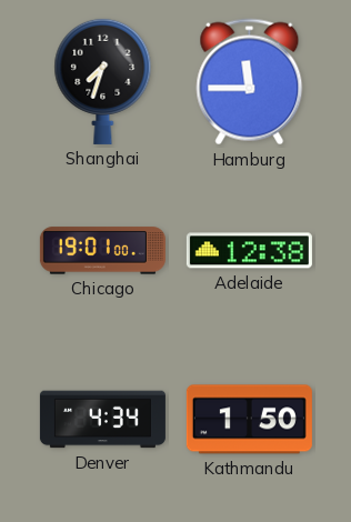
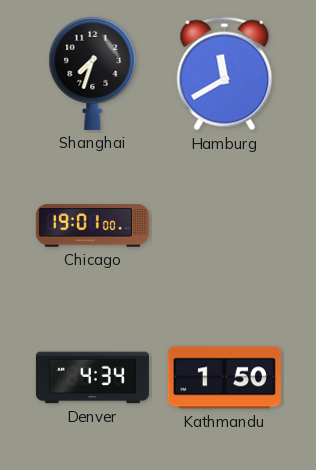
Hamburg: 11:45 -> 11:40 (225, 74)
Adelaide: 12:38 -> none (249, 251)
